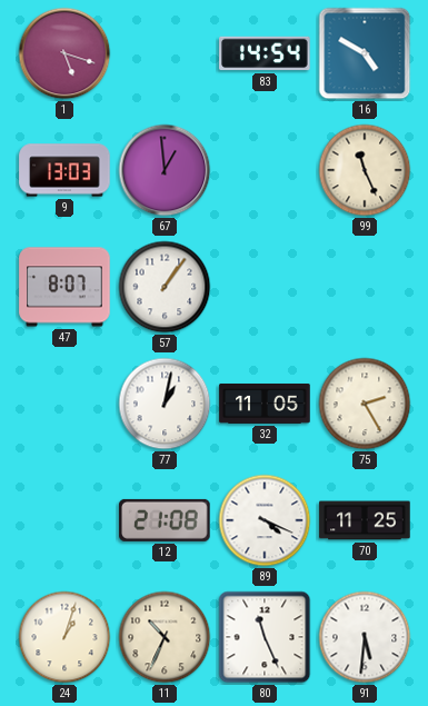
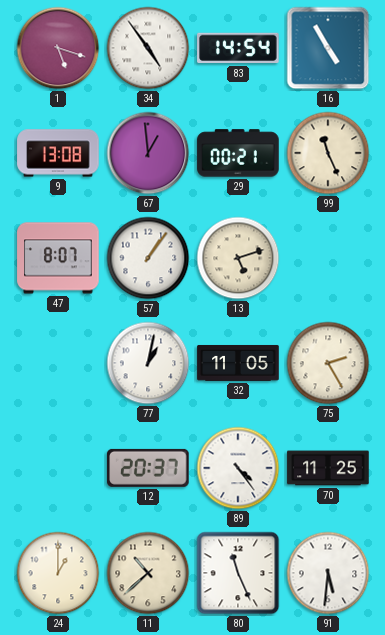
34: none -> 4:54 (148, 48)
16: 4:50 -> 4:55 (328, 48)
9: 13:03 -> 13:08 (58, 153)
29: none -> 00:21 (238, 153)
13: none -> 5:12 (238, 258)
12: 21:08 -> 20:37 (148, 468)
89: 4:19 -> 4:24 (238, 468)
24: 1:03 -> 1:00 (58, 573)
11: 10:34 -> 10:38 (148, 573)
